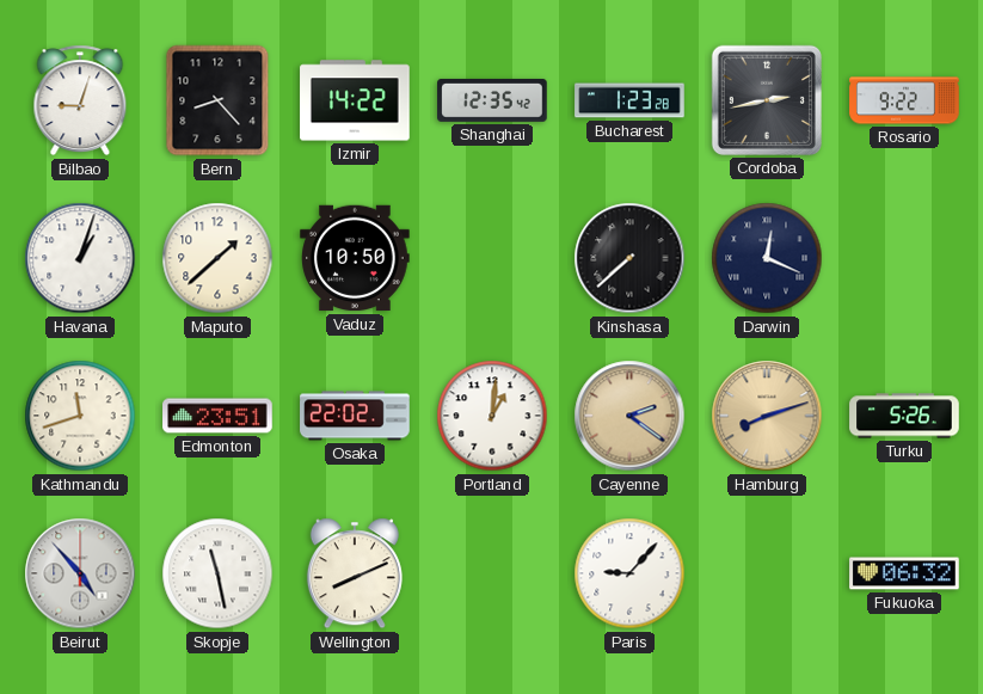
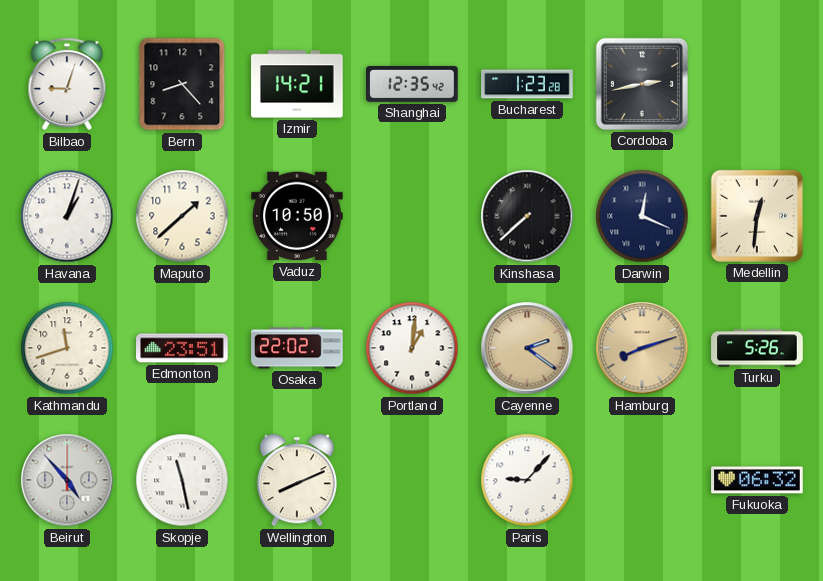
Izmir: 14:22 -> 14:21 (297, 84)
Rosario: 9:22 -> none (904, 100)
Medellin: none -> 12:31 (757, 216)
